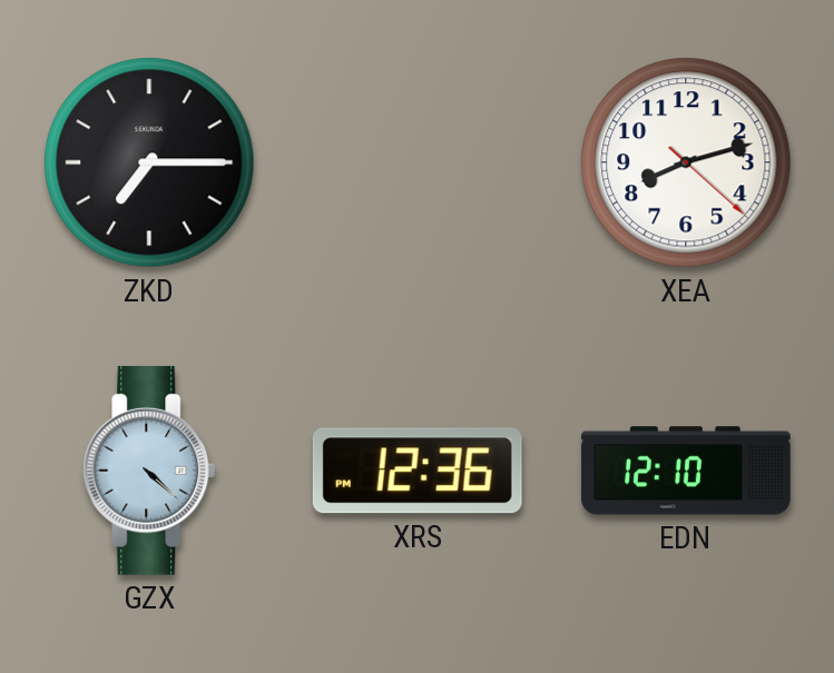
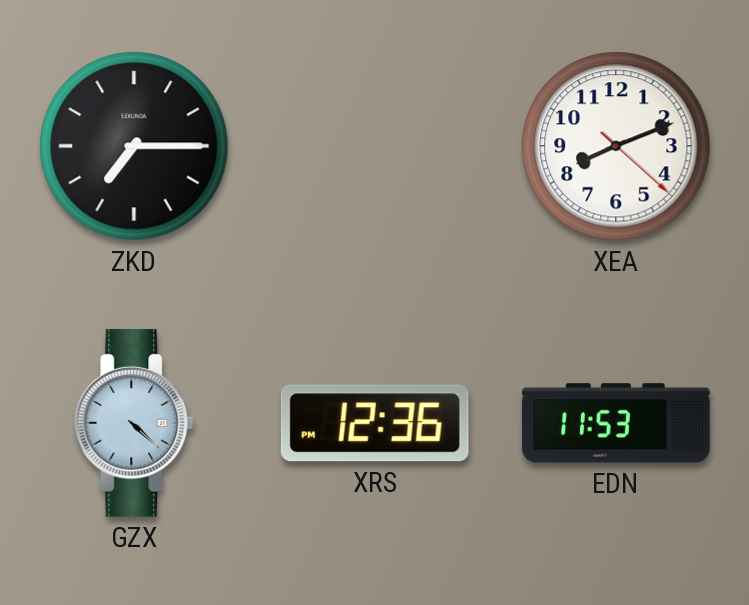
XEA: 8:12 -> 8:11 (616, 146)
EDN: 12:10 -> 11:53 (616, 423)
